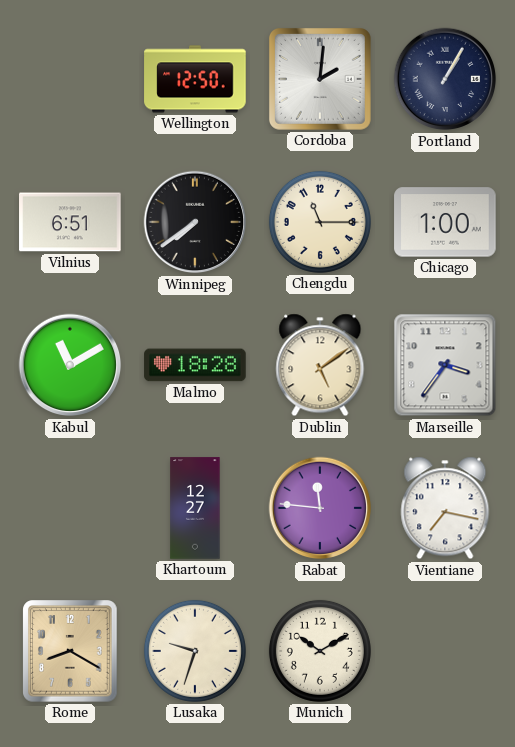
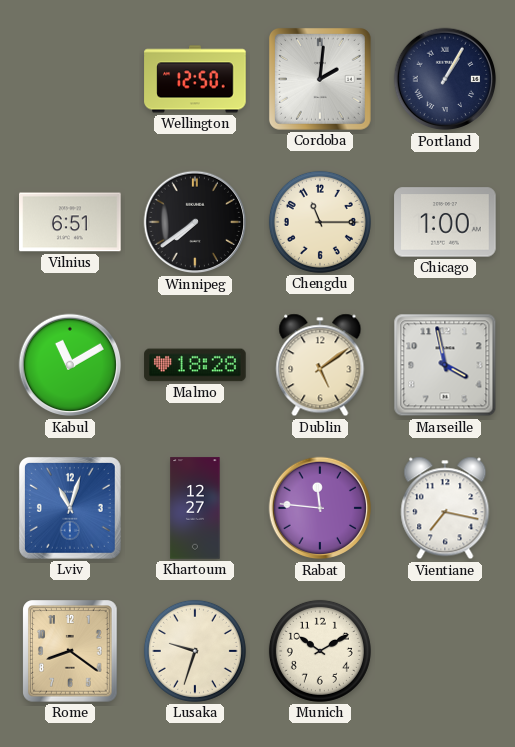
Marseille: 3:36 -> 3:58 (445, 365)
Lviv: none -> 11:03 (70, 508)
Rome: 8:20 -> 8:21 (70, 651)
